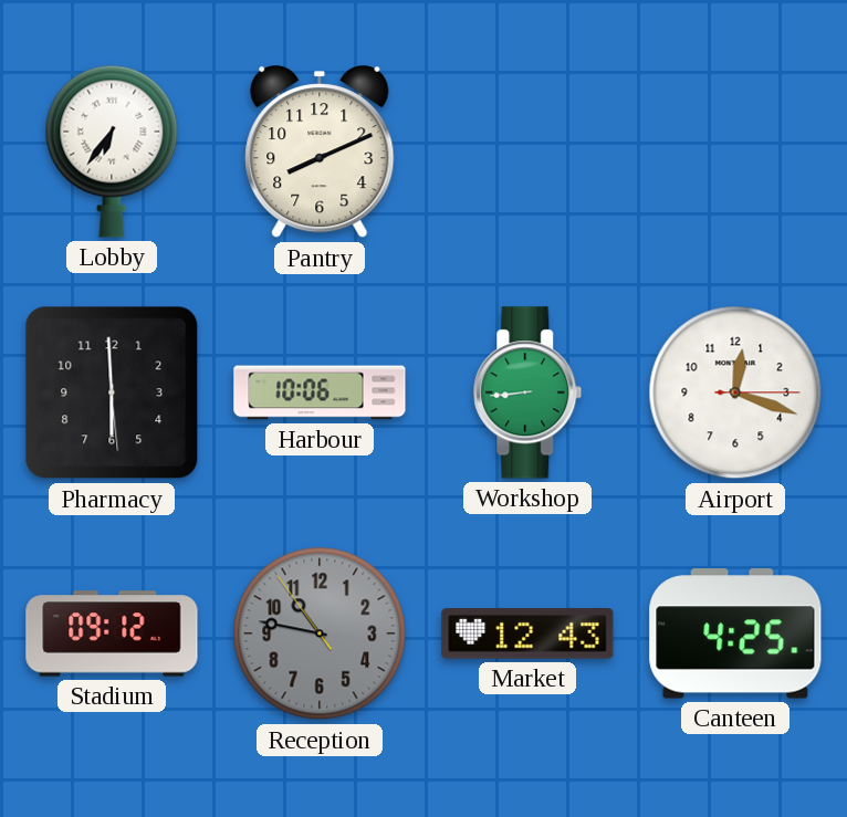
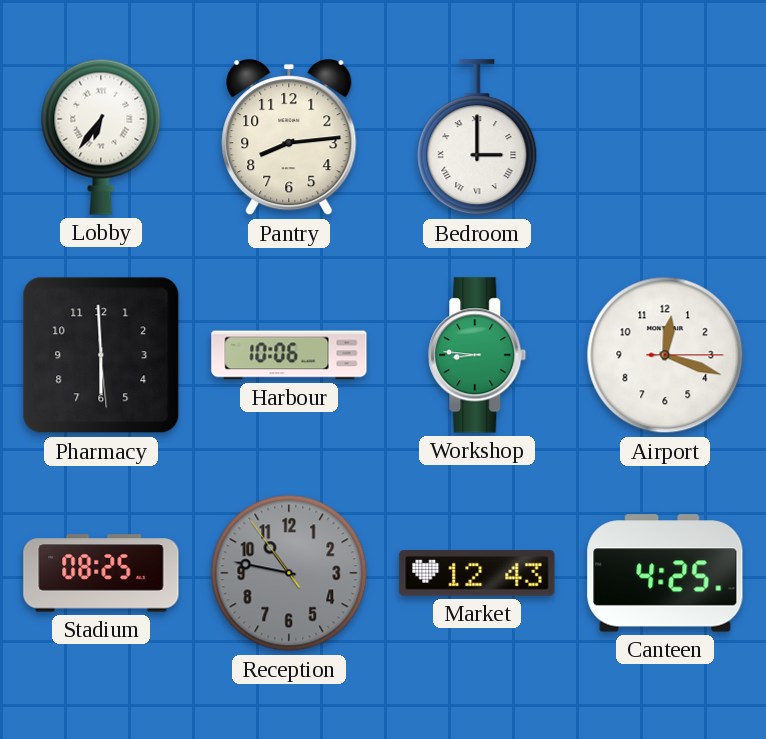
Pantry: 8:11 -> 8:14 (289, 138)
Bedroom: none -> 3:00 (477, 138)
Workshop: 8:44 -> 8:46 (477, 355)
Stadium: 09:12 -> 08:25 (101, 573)
